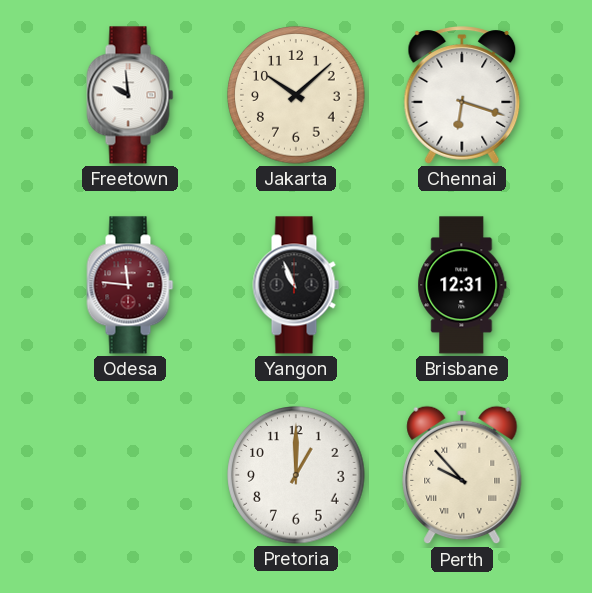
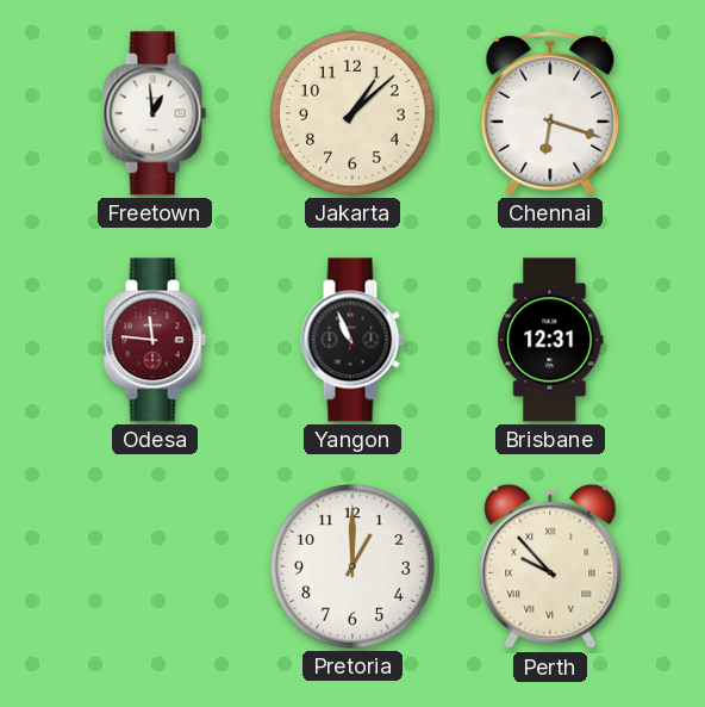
Freetown: 9:59 -> 12:59 (155, 113)
Jakarta: 10:08 -> 1:08 (352, 113)
